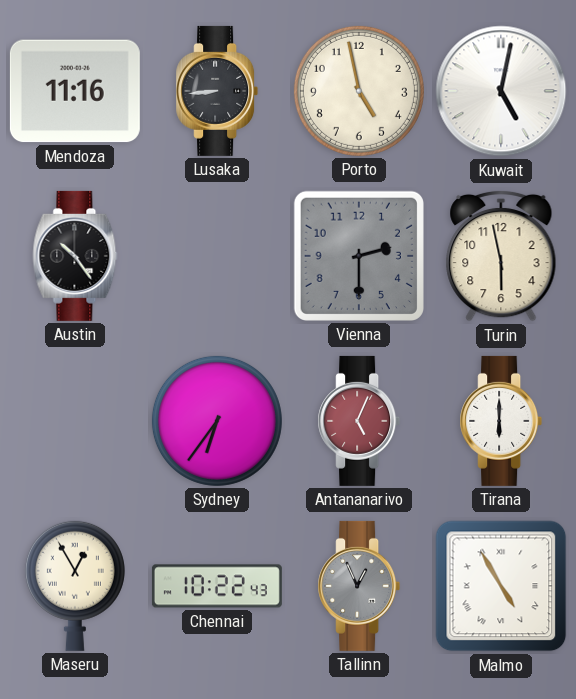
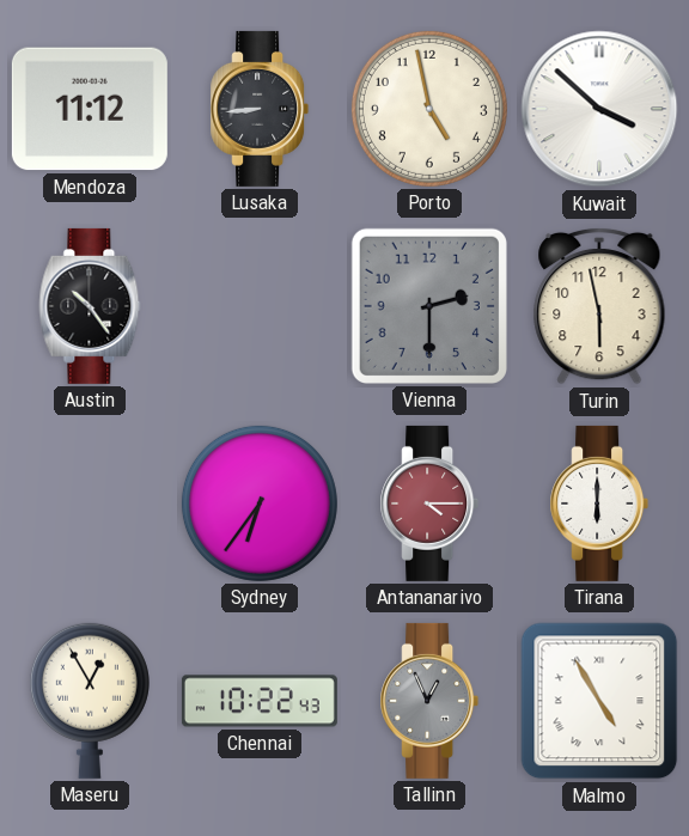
Mendoza: 11:16 -> 11:12 (90, 109)
Kuwait: 5:02 -> 3:52 (599, 109)
Antananarivo: 5:04 -> 4:15 (429, 504)
